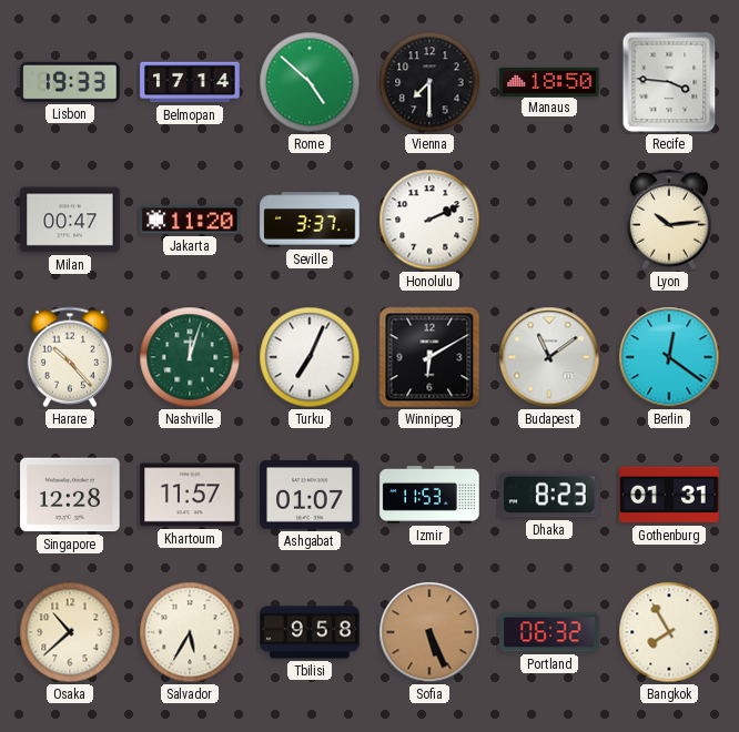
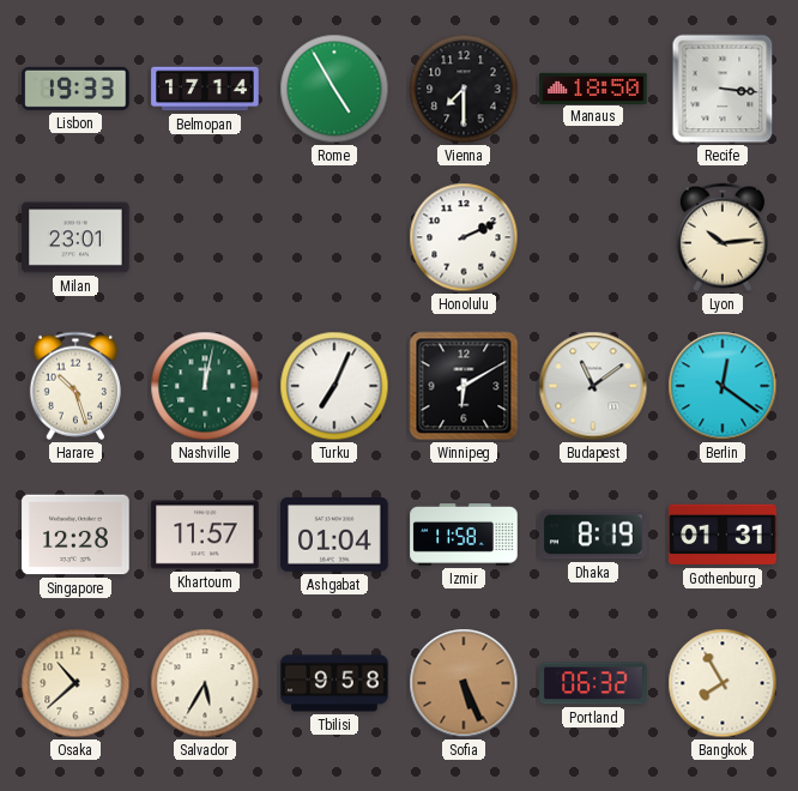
Rome: 4:52 -> 4:55 (334, 89)
Recife: 3:46 -> 3:16 (723, 89)
Milan: 00:47 -> 23:01 (75, 237)
Jakarta: 11:20 -> none (190, 220)
Seville: 3:37 -> none (310, 220)
Harare: 10:23 -> 10:27 (75, 386)
Nashville: 12:03 -> 12:02 (205, 386)
Ashgabat: 01:07 -> 01:04 (334, 536)
Izmir: 11:53 -> 11:58 (464, 536)
Dhaka: 8:23 -> 8:19 (594, 535)
